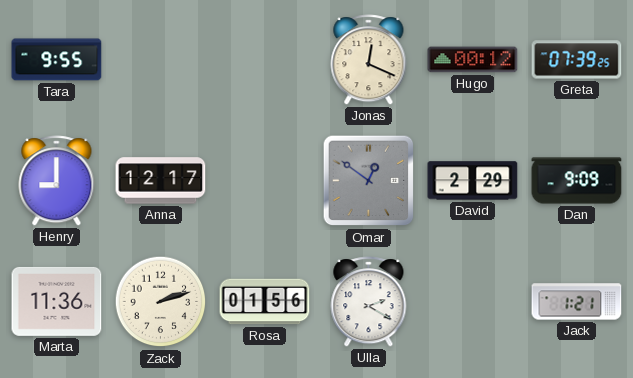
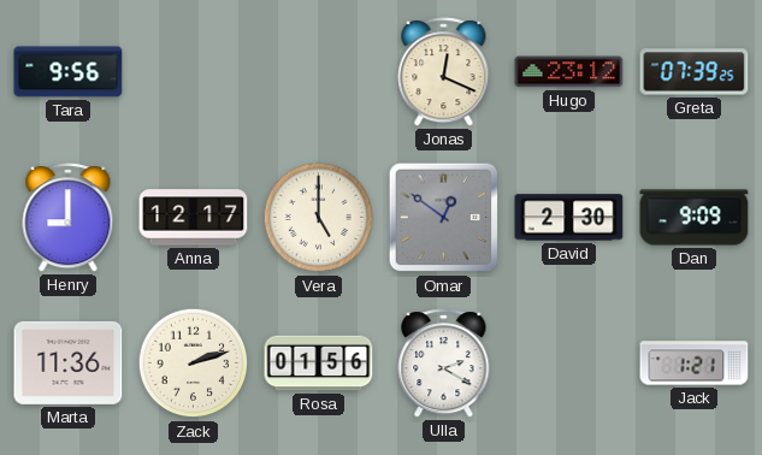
Tara: 9:55 -> 9:56 (69, 72)
Hugo: 00:12 -> 23:12 (569, 72)
Vera: none -> 5:00 (319, 218)
David: 2:29 -> 2:30 (569, 218)
